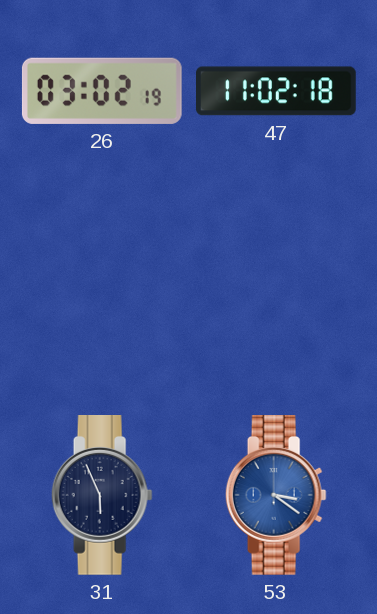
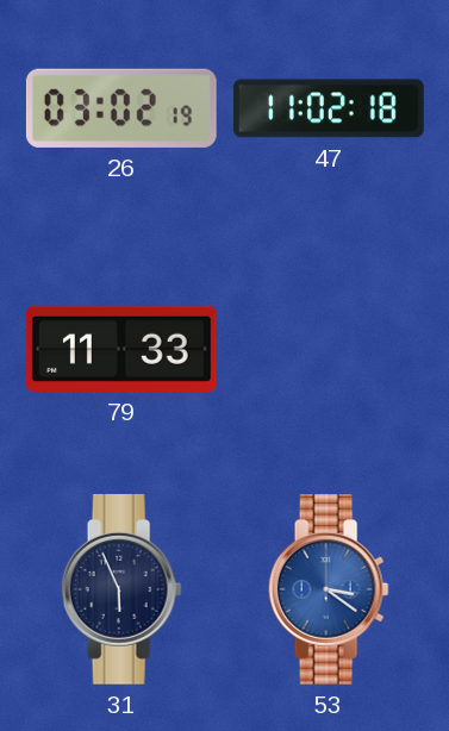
79: none -> 11:33 (121, 349)
